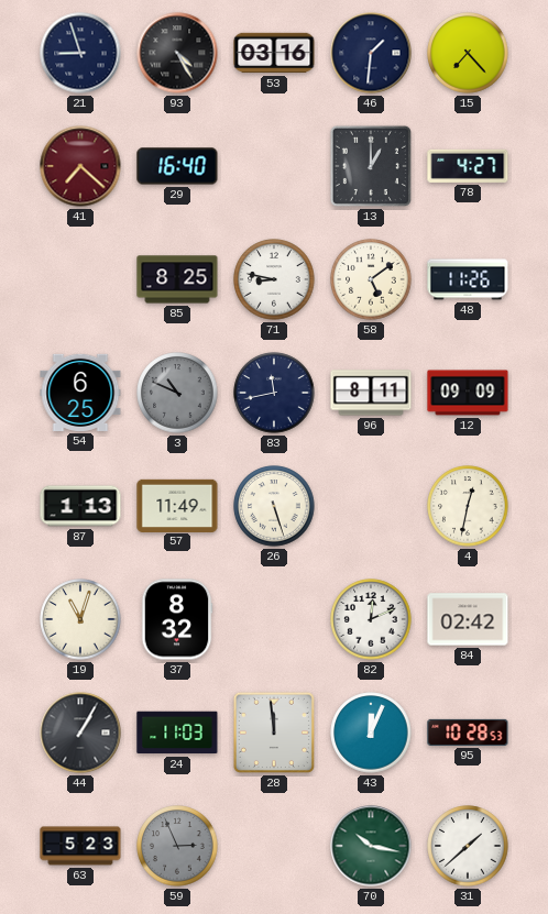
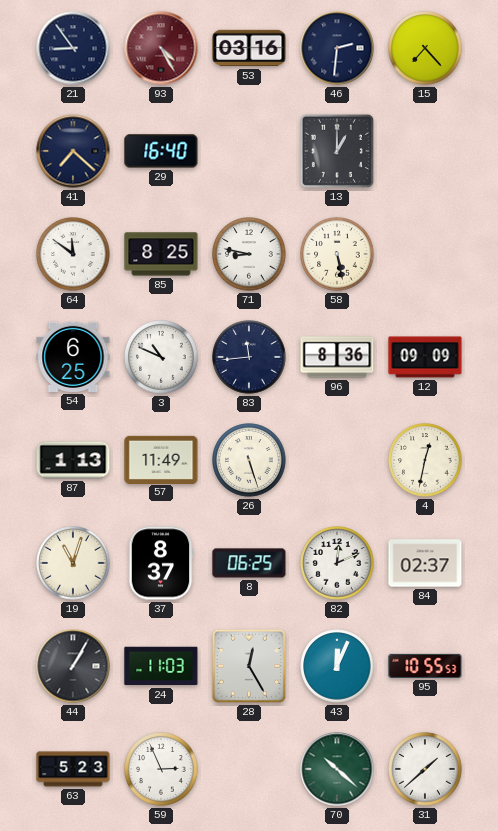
21: 8:57 -> 8:54 (73, 48)
93 dial: black -> burgundy (161, 48)
46: 1:31 -> 2:31 (337, 48)
41 dial: burgundy -> navy (73, 151)
78: 4:27 -> none (468, 166)
64: none -> 11:51 (73, 254)
58: 5:09 -> 5:28 (337, 254)
48: 11:26 -> none (468, 279)
3 dial: grey -> white (161, 357)
83: 11:43 -> 11:44 (249, 357)
96: 8:11 -> 8:36 (337, 357)
37: 8:32 -> 8:37 (161, 563)
8: none -> 06:25 (249, 563)
84: 02:42 -> 02:37 (425, 563)
28: 11:59 -> 12:25 (249, 666)
95: 10:28 -> 10:55 (425, 666)
59 dial: grey -> white (161, 769)
70: 10:17 -> 10:22 (337, 769)
